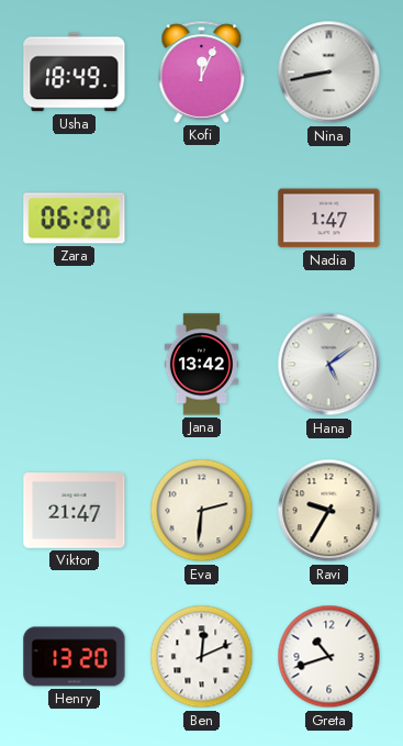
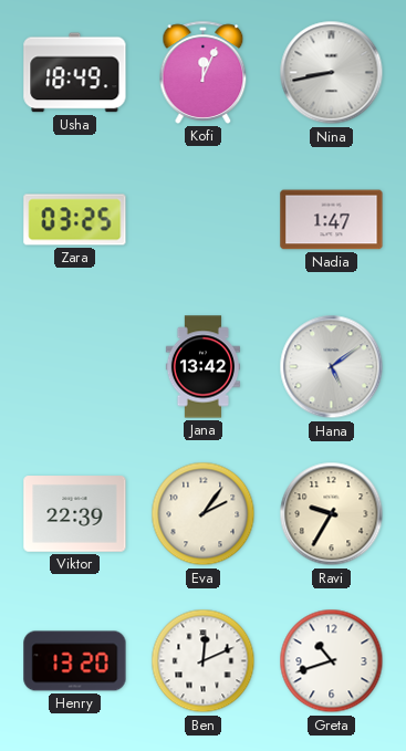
Zara: 06:20 -> 03:25 (75, 220)
Viktor: 21:47 -> 22:39 (75, 514)
Eva: 2:31 -> 2:06 (204, 514)
